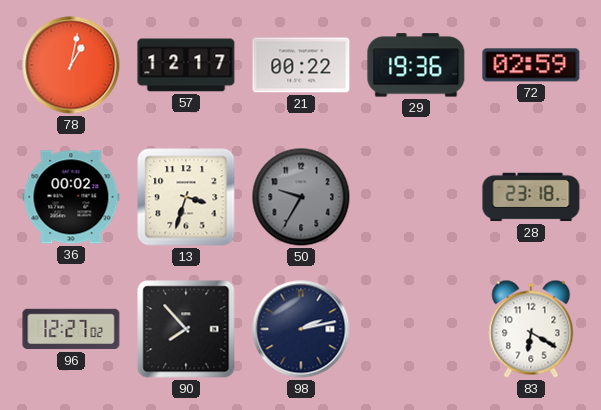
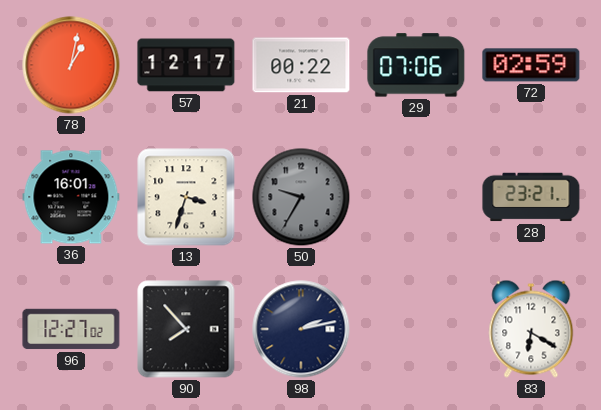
29: 19:36 -> 07:06 (416, 65)
36: 00:02 -> 16:01 (71, 197)
28: 23:18 -> 23:21 (531, 197)
